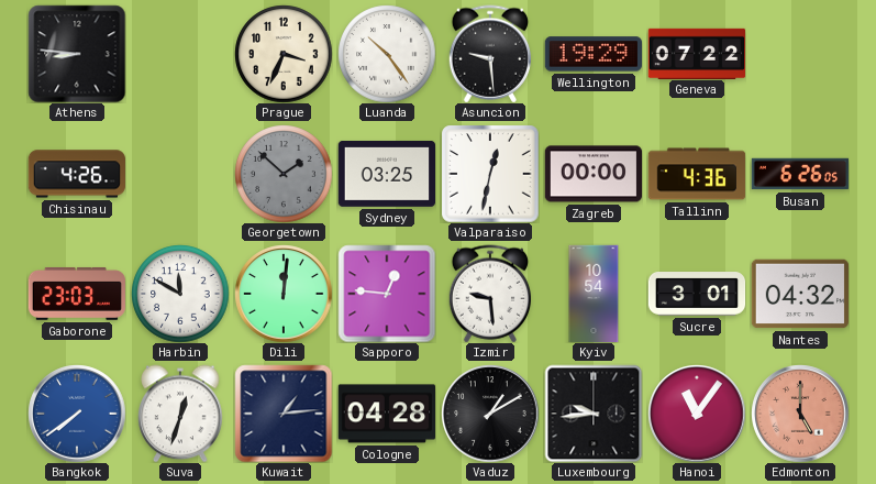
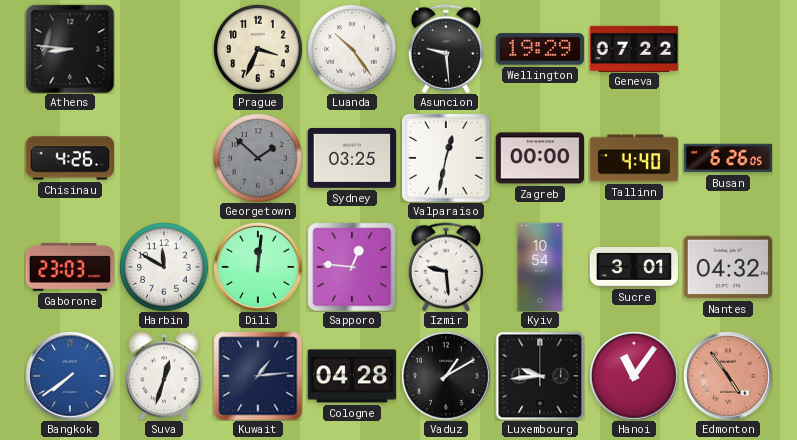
Tallinn: 4:36 -> 4:40 (634, 158)
Edmonton: 5:00 -> 4:54 (728, 376)
